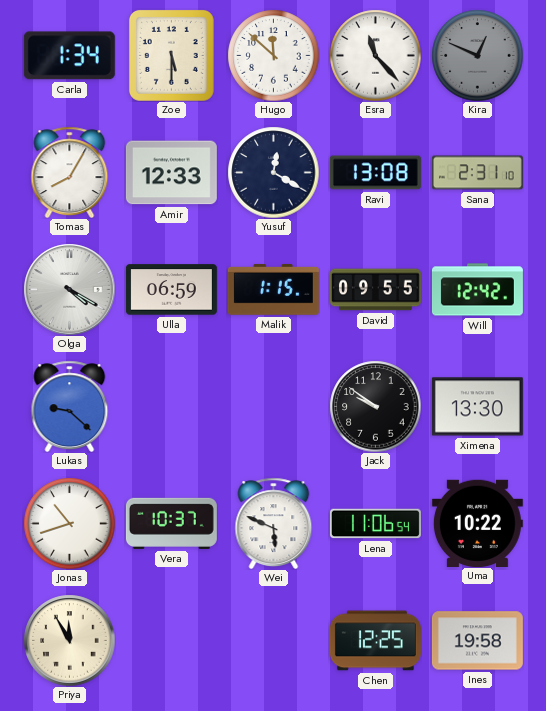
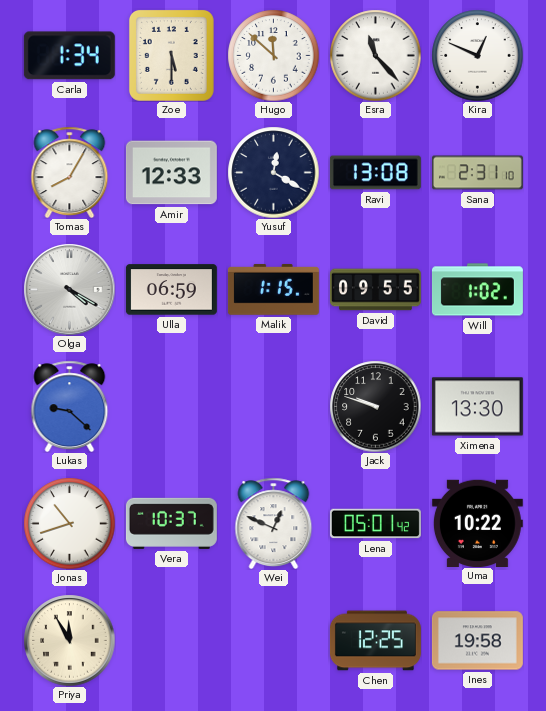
Kira dial: grey -> white (477, 55)
Will: 12:42 -> 1:02 (477, 290)
Jack: 9:51 -> 9:48 (375, 406)
Wei: 5:49 -> 12:49 (274, 523)
Lena: 11:06 -> 05:01 (375, 524)
